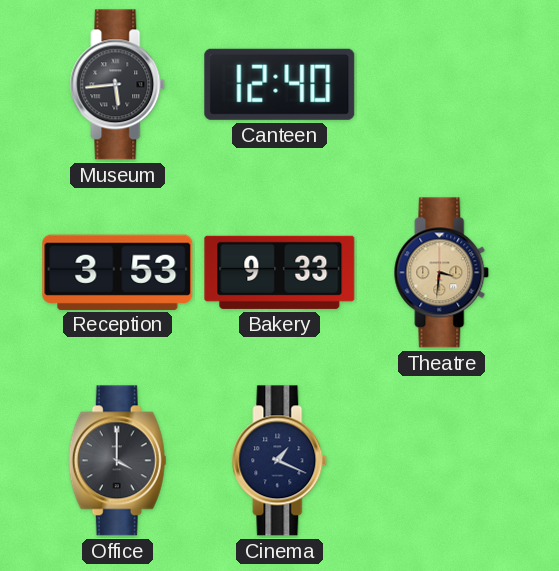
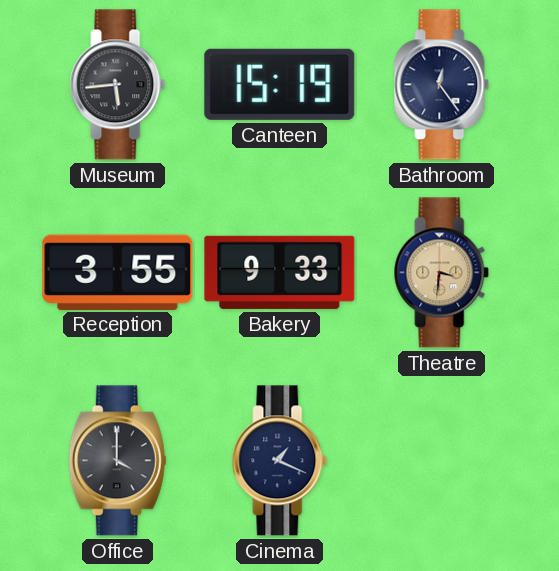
Canteen: 12:40 -> 15:19 (280, 84)
Bathroom: none -> 12:24 (442, 85)
Reception: 3:53 -> 3:55 (118, 272)
